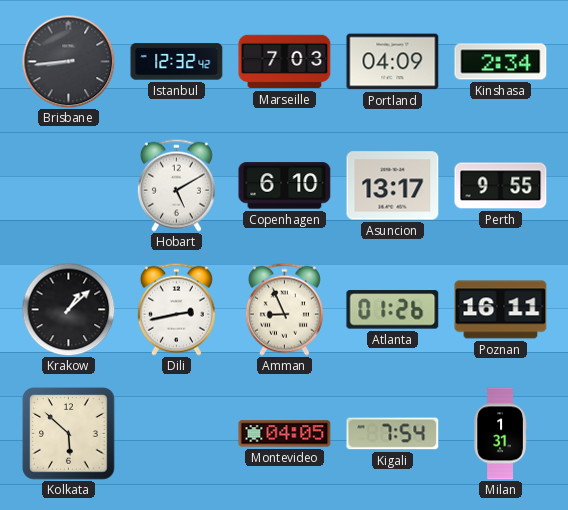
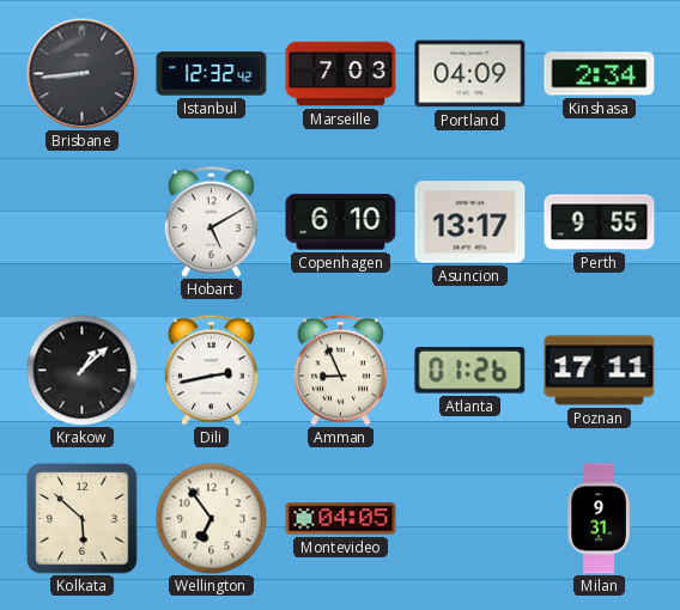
Poznan: 16:11 -> 17:11 (600, 371)
Wellington: none -> 6:54 (211, 518)
Kigali: 7:54 -> none (393, 434)
Milan: 1:31 -> 9:31 (599, 519)
